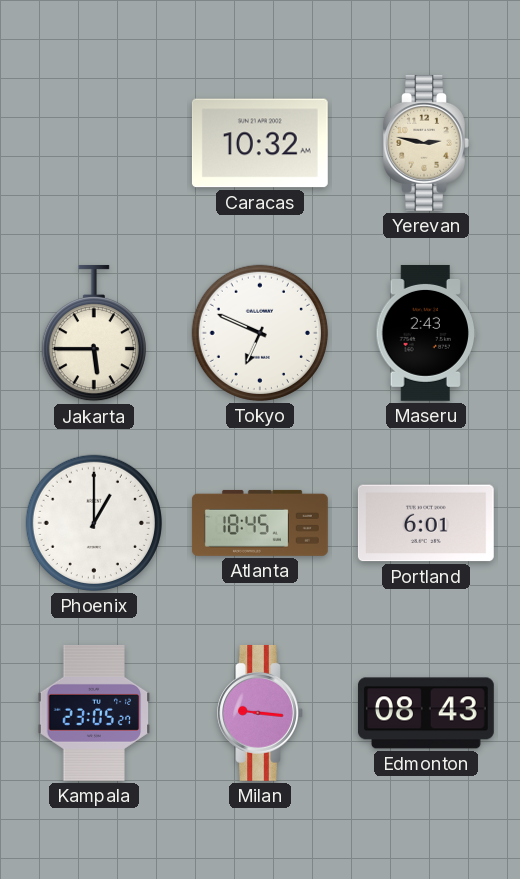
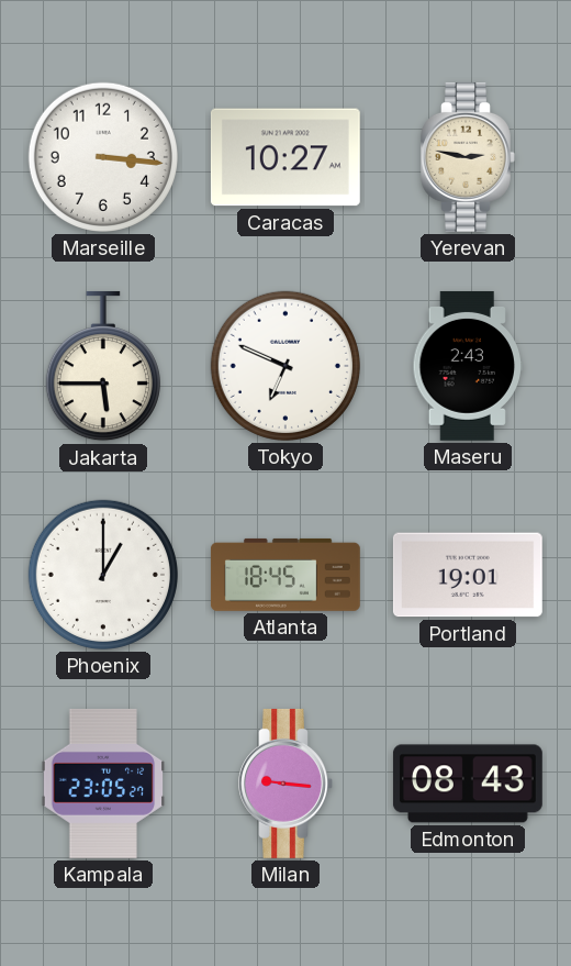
Marseille: none -> 3:16 (103, 157)
Caracas: 10:32 -> 10:27 (285, 157)
Portland: 6:01 -> 19:01 (468, 575)
